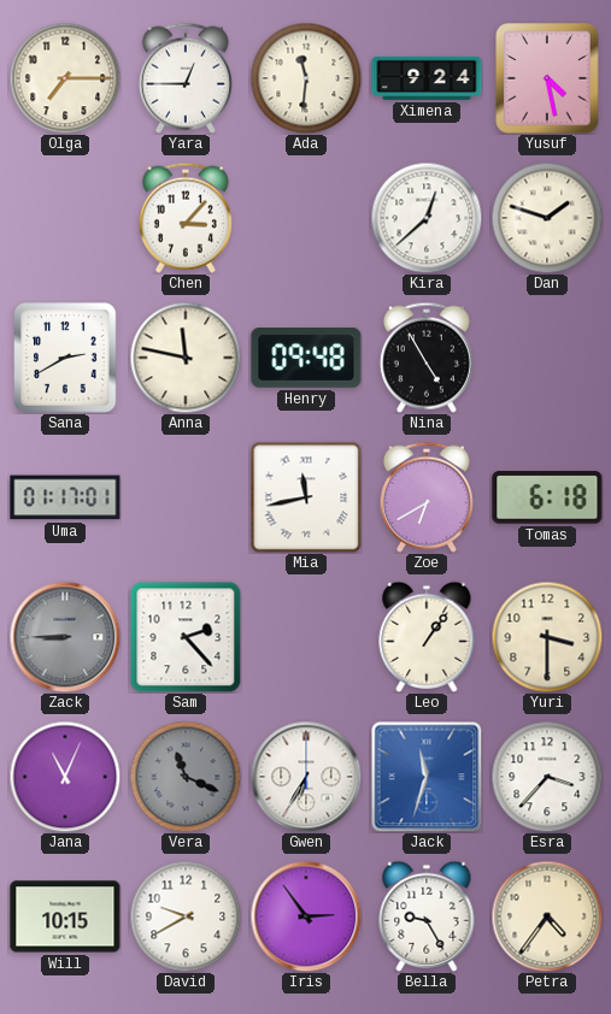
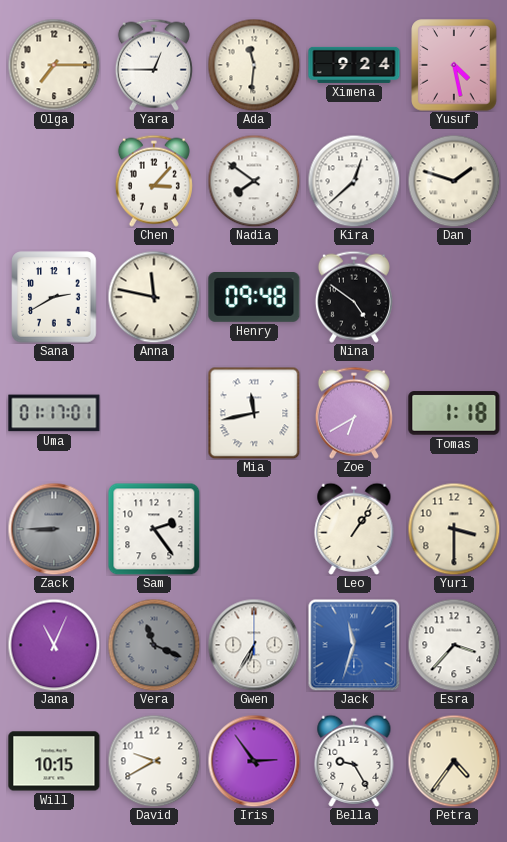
Nadia: none -> 7:51 (254, 181)
Nina: 4:55 -> 4:51 (354, 297)
Tomas: 6:18 -> 1:18 (454, 413)
Sam: 2:23 -> 2:24 (154, 529)
